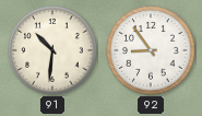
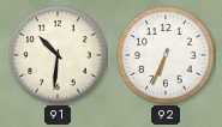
92: 8:54 -> 6:34 (166, 55)
